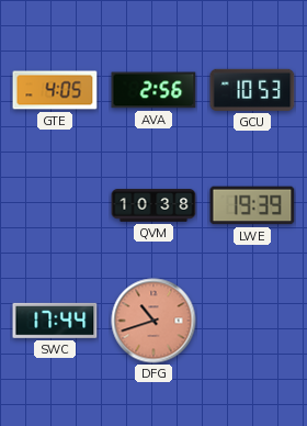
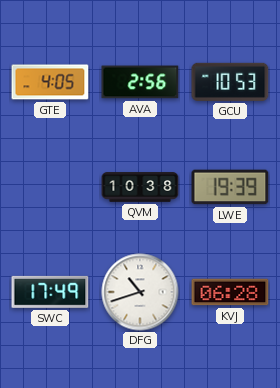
SWC: 17:44 -> 17:49 (50, 292)
DFG dial: salmon -> white (140, 292)
KVJ: none -> 06:28 (230, 292)
